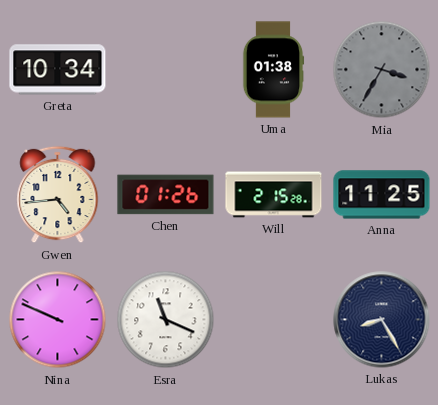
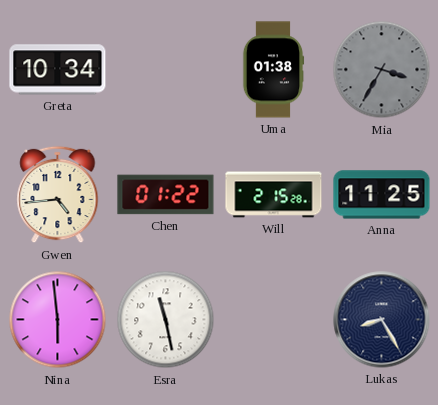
Chen: 01:26 -> 01:22 (166, 195)
Nina: 9:49 -> 5:59 (58, 320)
Esra: 11:19 -> 11:28 (166, 320)
